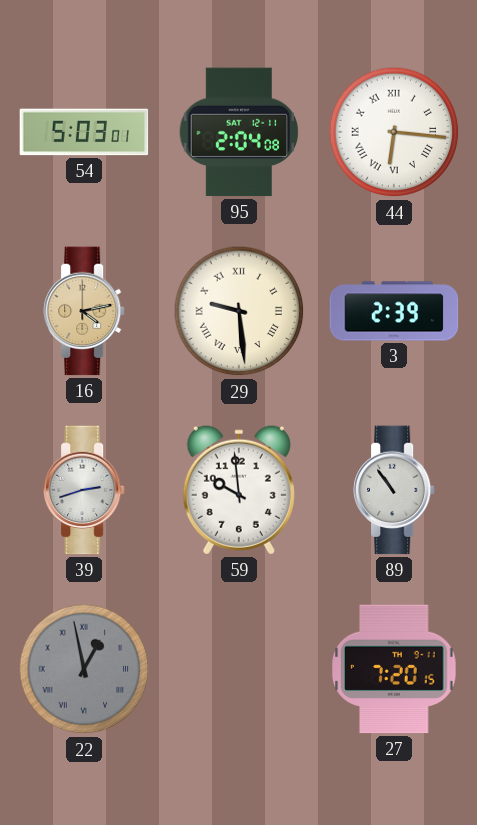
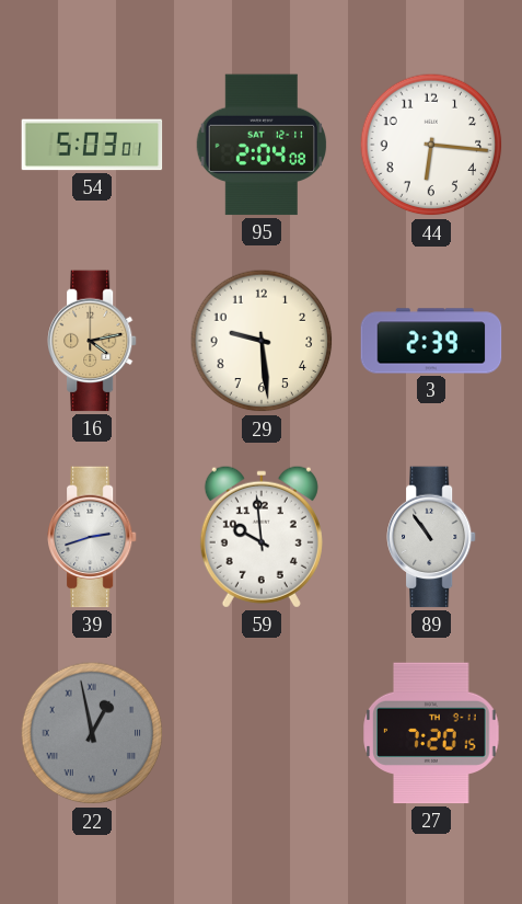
44 numerals: Roman -> Arabic (431, 145)
29 numerals: Roman -> Arabic (262, 341)
